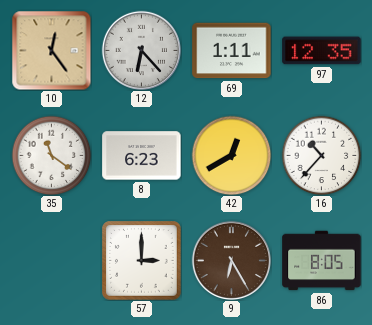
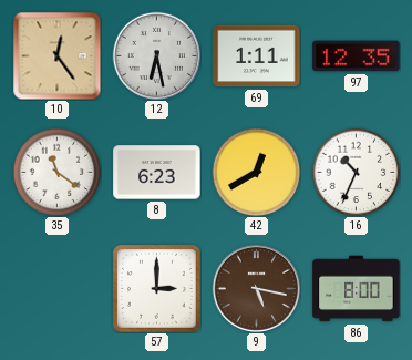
12: 6:23 -> 6:28 (156, 55)
16: 10:37 -> 10:34 (356, 172)
9: 6:25 -> 5:17 (256, 288)
86: 8:05 -> 8:00 (357, 289)
